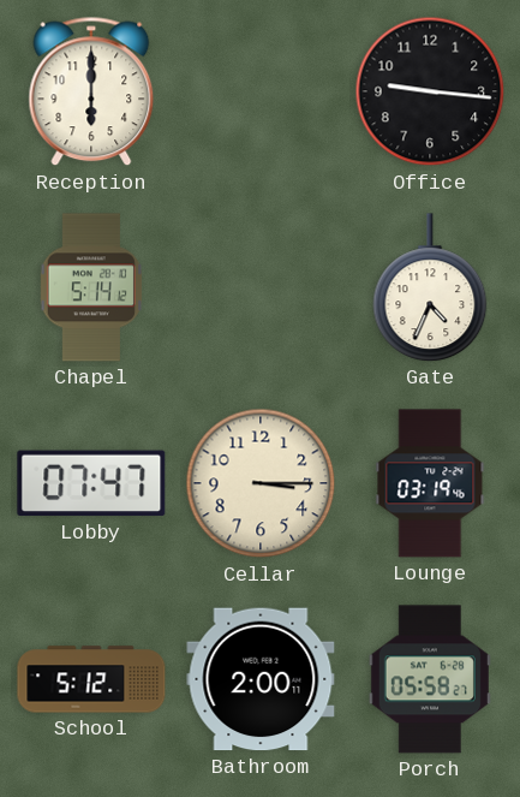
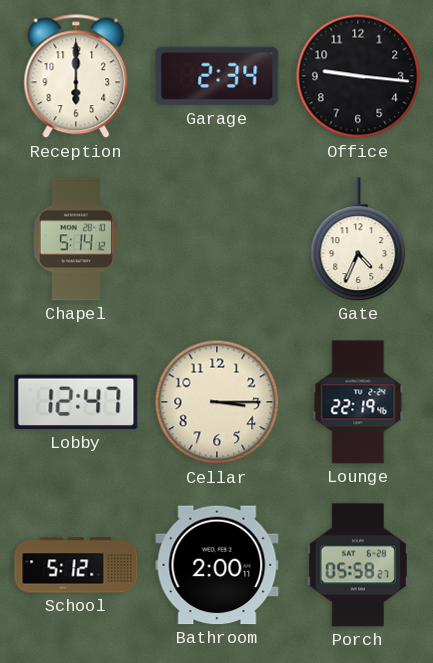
Garage: none -> 2:34 (217, 76)
Lobby: 07:47 -> 12:47 (76, 402)
Lounge: 03:19 -> 22:19 (358, 402)
